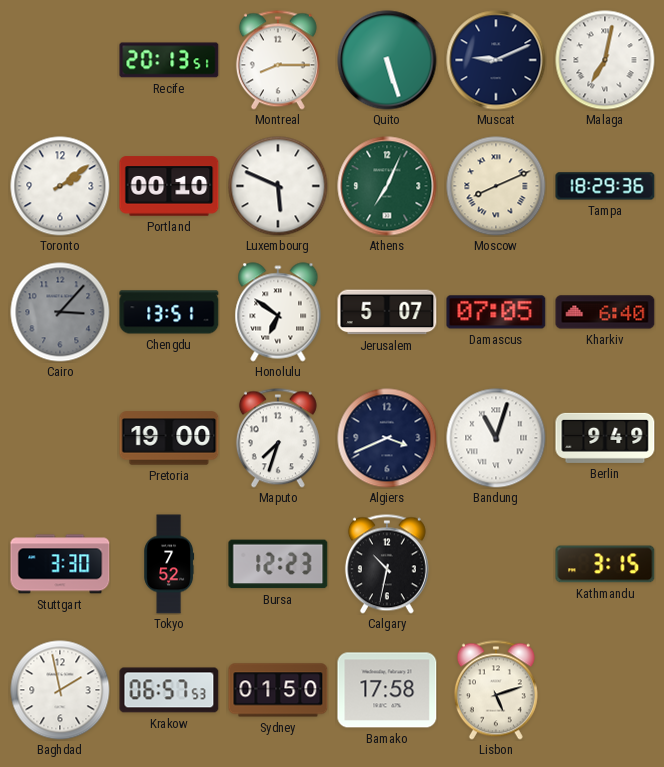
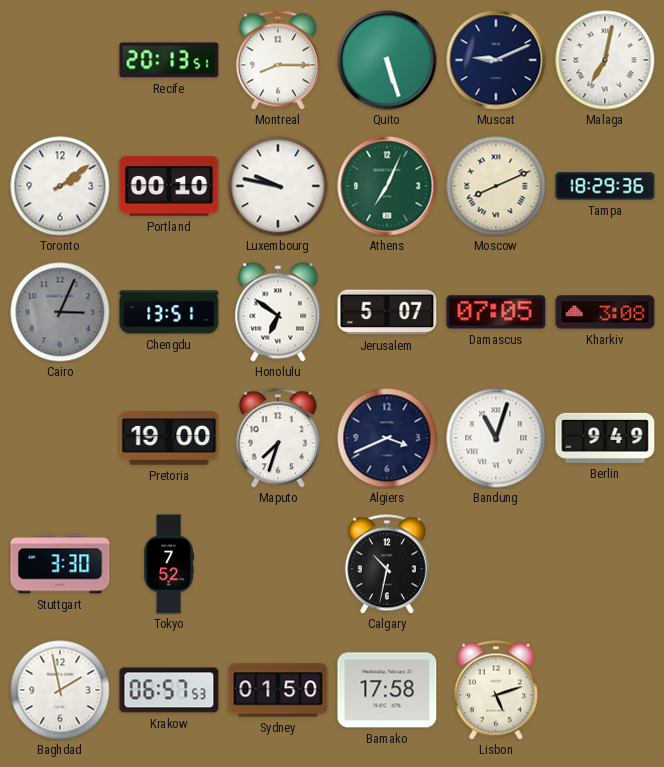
Luxembourg: 5:49 -> 9:47 (278, 186)
Cairo: 3:07 -> 3:04 (60, 312)
Kharkiv: 6:40 -> 3:08 (605, 312)
Bursa: 12:23 -> none (278, 564)
Kathmandu: 3:15 -> none (605, 564)
